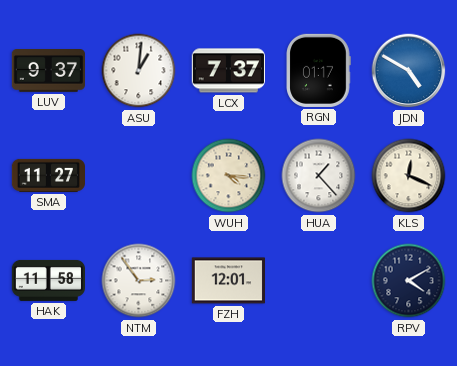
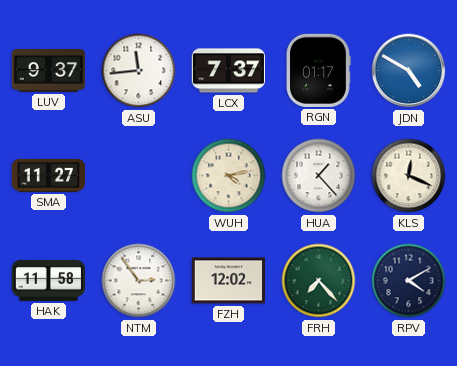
ASU: 1:01 -> 11:44 (139, 71)
WUH: 4:16 -> 4:13 (229, 176)
FZH: 12:01 -> 12:02 (228, 281)
FRH: none -> 7:23 (319, 281)
